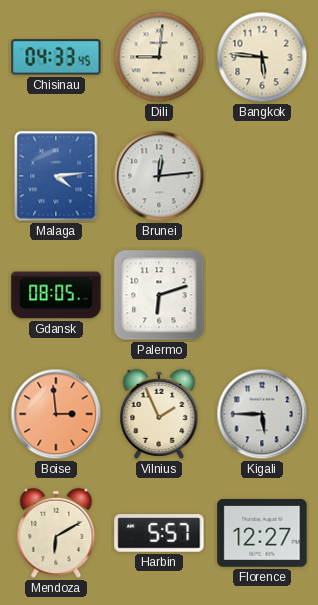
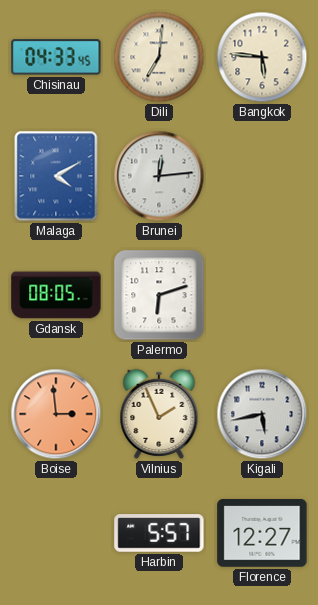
Dili: 9:01 -> 7:01 (159, 57)
Malaga: 4:14 -> 4:10 (56, 176)
Kigali: 5:45 -> 5:43 (262, 414)
Mendoza: 6:10 -> none (56, 533)
